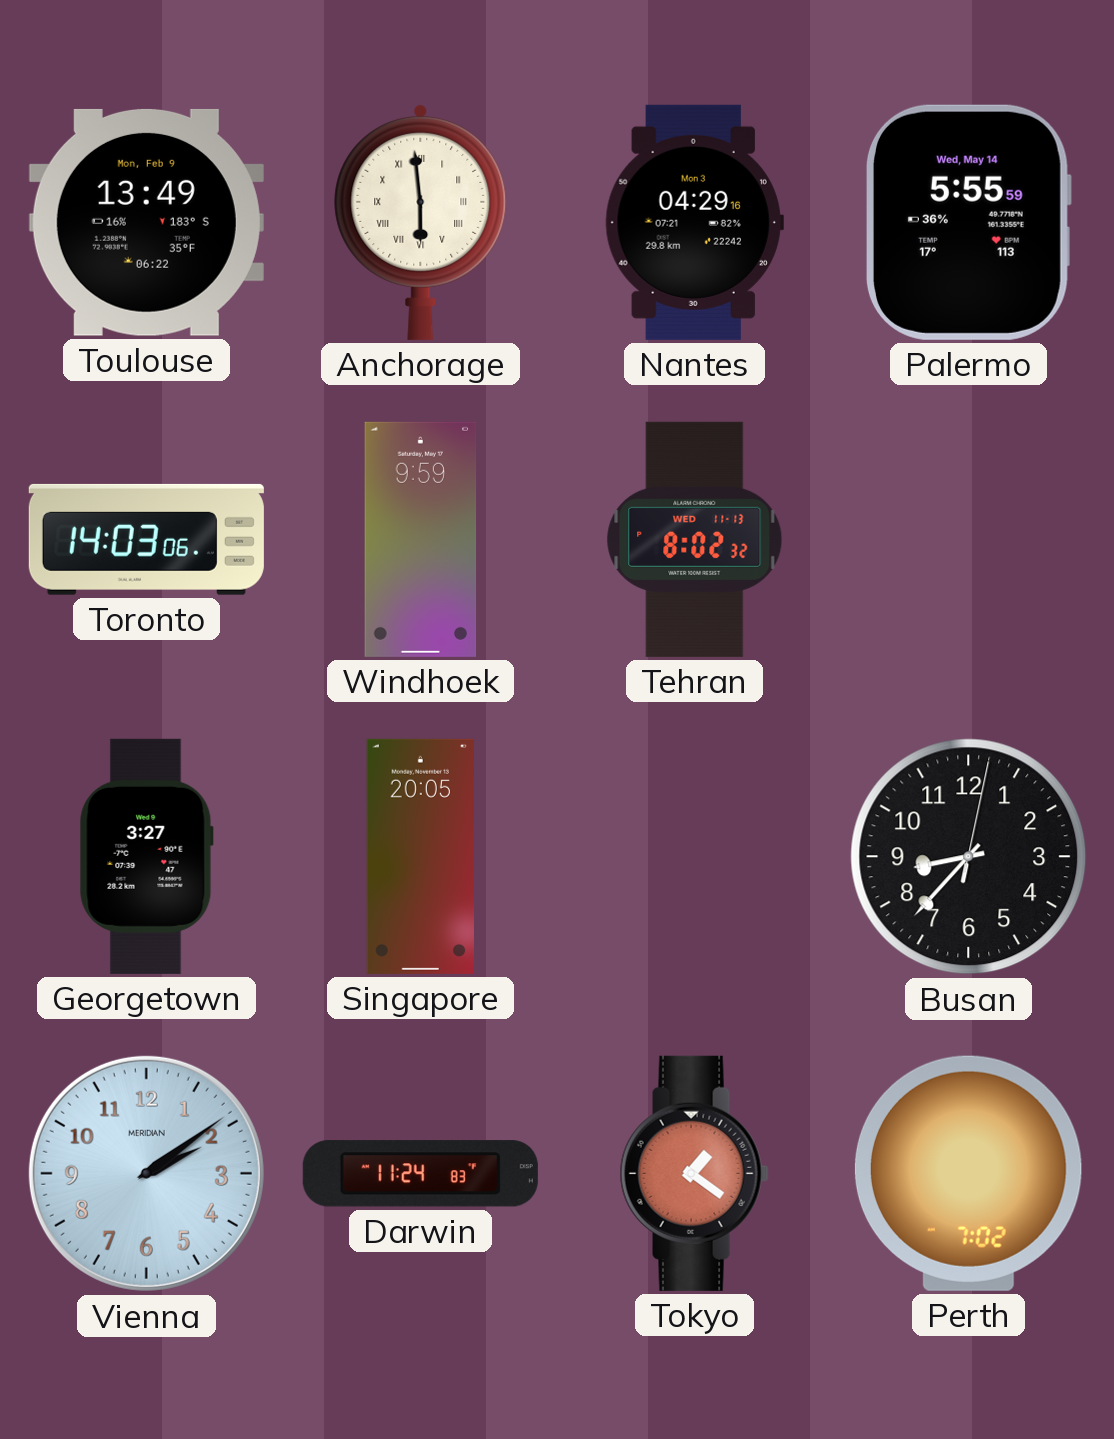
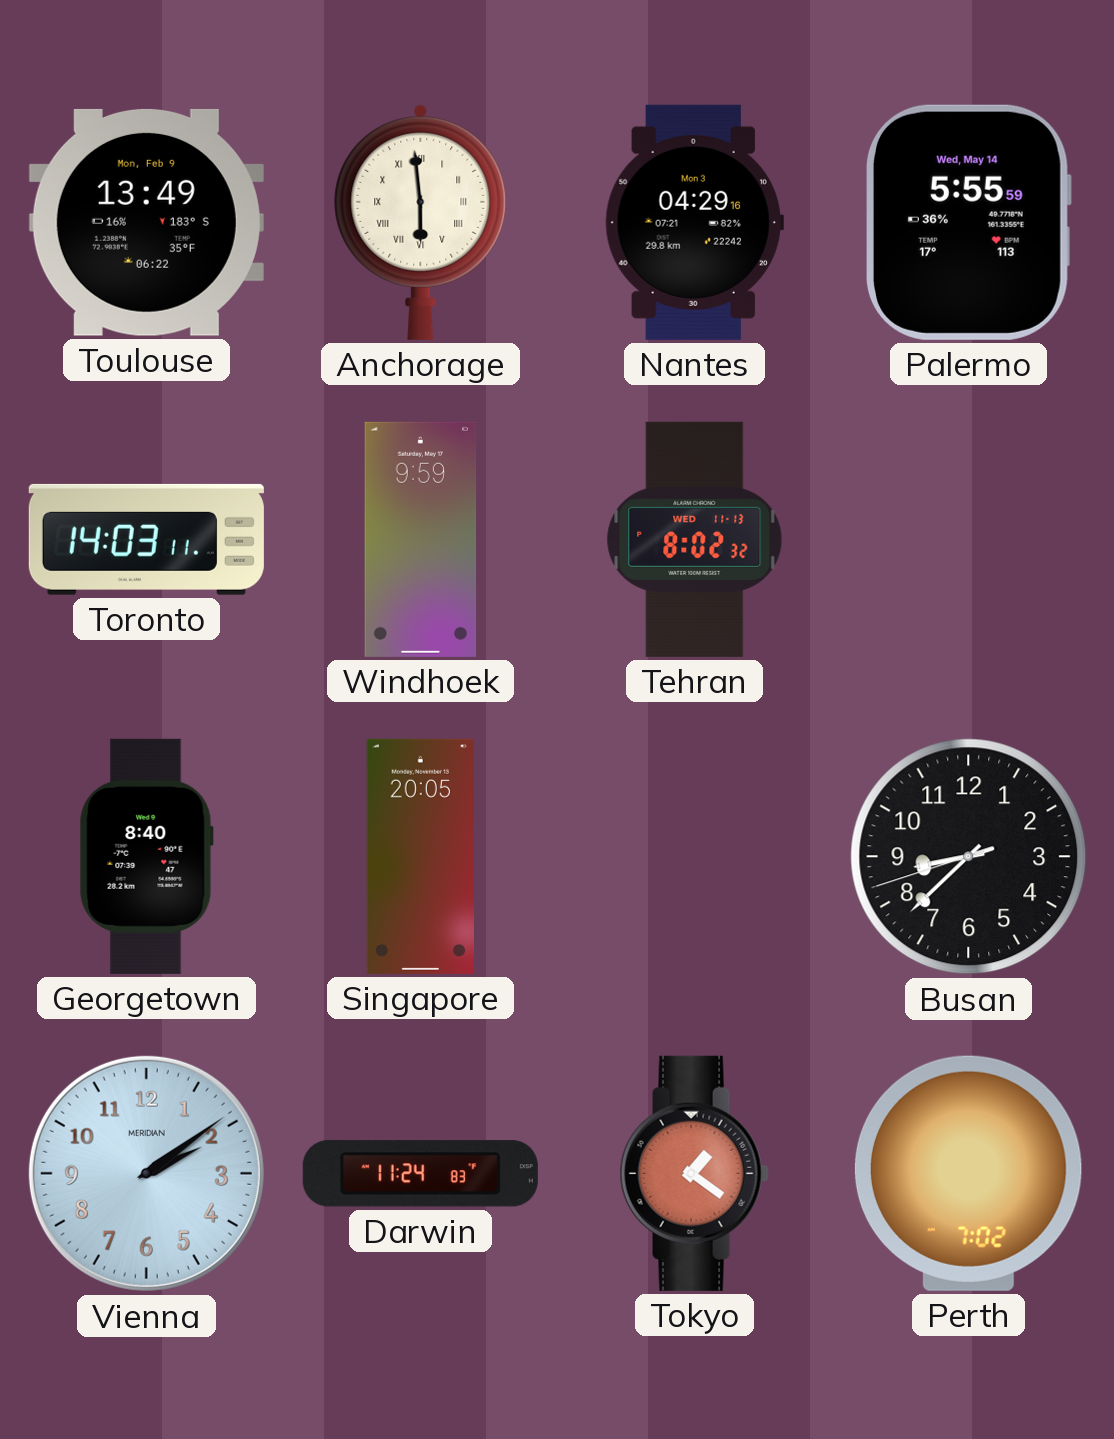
Toronto: 14:03:06 -> 14:03:11 (146, 539)
Georgetown: 3:27 -> 8:40 (146, 856)
Busan: 8:37:02 -> 8:37:42 (969, 857)
